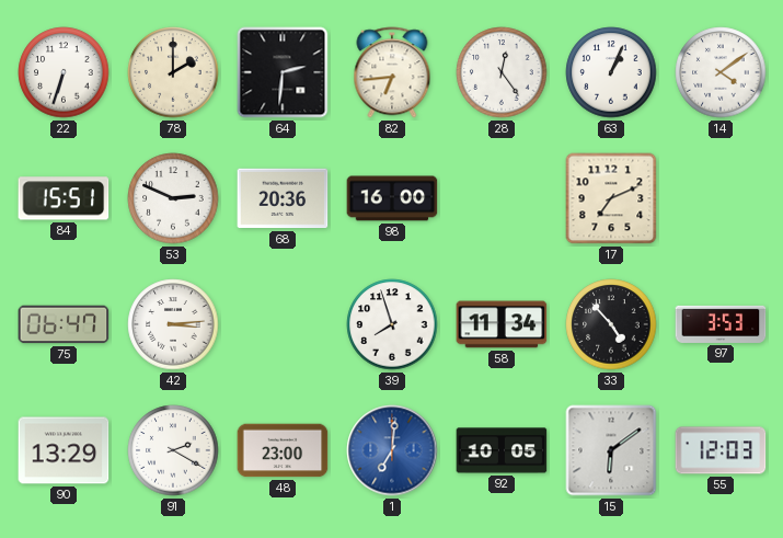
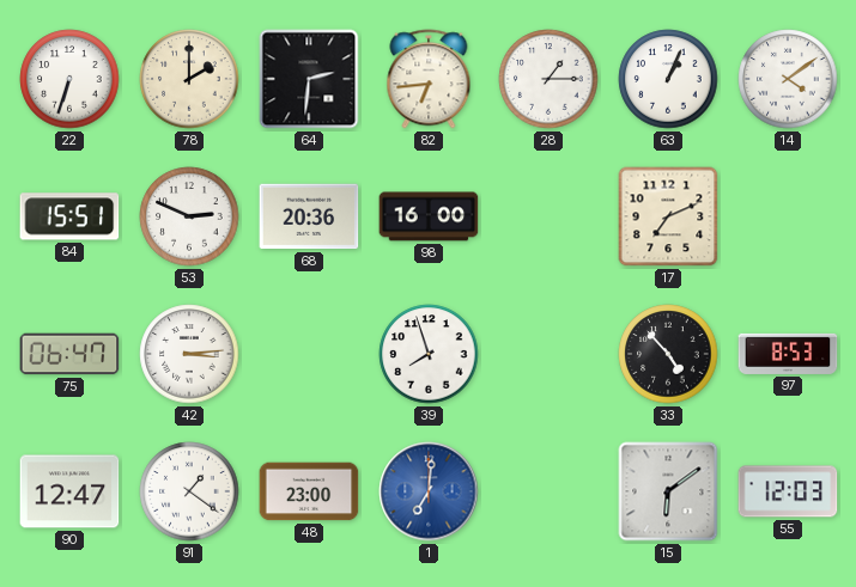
28: 12:24 -> 1:15 (548, 79)
58: 11:34 -> none (502, 324)
97: 3:53 -> 8:53 (788, 354)
90: 13:29 -> 12:47 (69, 491)
91: 2:20 -> 1:21 (189, 491)
92: 10:05 -> none (502, 450)
